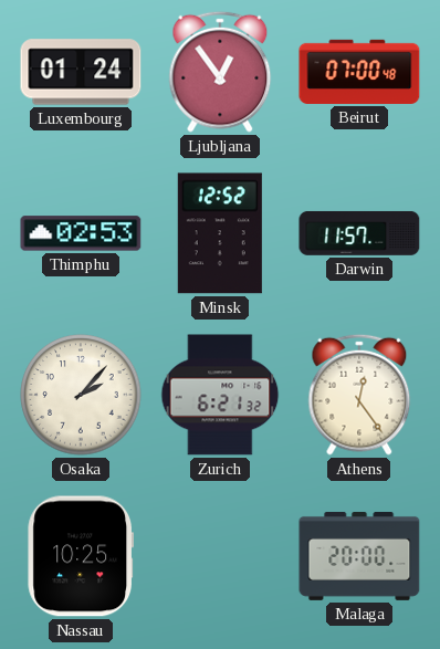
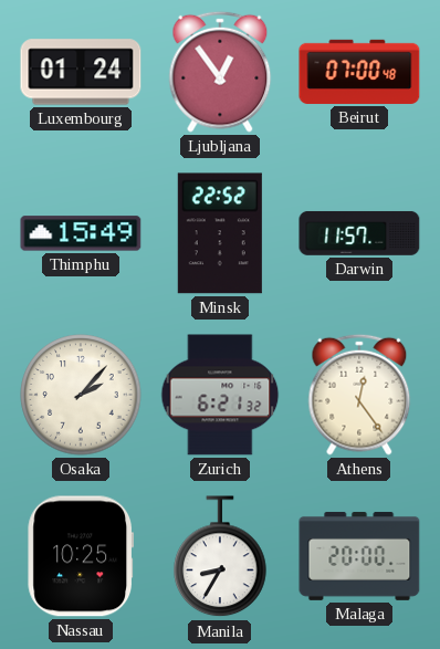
Thimphu: 02:53 -> 15:49 (81, 233)
Minsk: 12:52 -> 22:52 (220, 233)
Manila: none -> 8:35 (220, 557)
